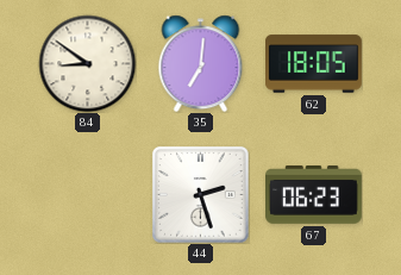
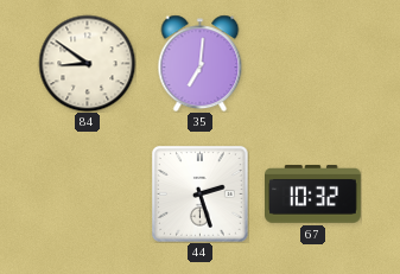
62: 18:05 -> none (314, 64)
67: 06:23 -> 10:32 (313, 195)
